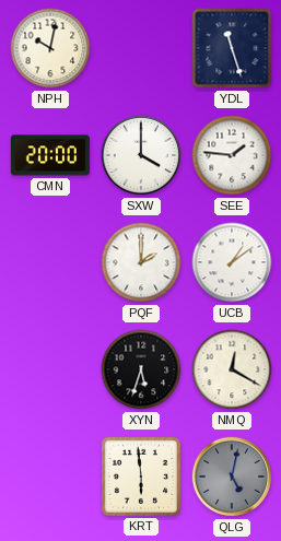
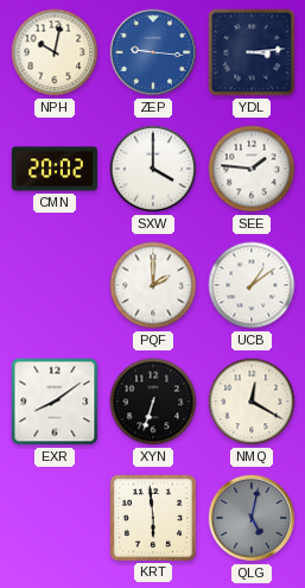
ZEP: none -> 9:16 (153, 52)
YDL: 11:27 -> 3:14 (252, 52)
CMN: 20:00 -> 20:02 (55, 169)
EXR: none -> 8:09 (55, 402)
XYN: 5:33 -> 6:33 (153, 402)
